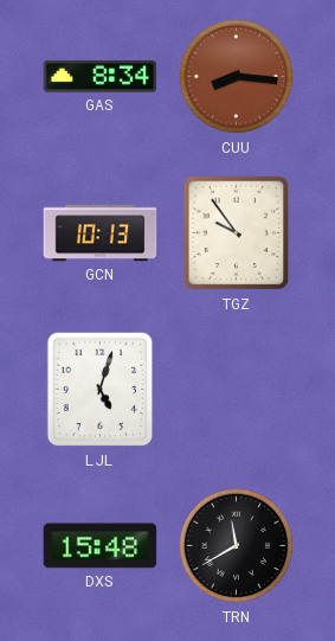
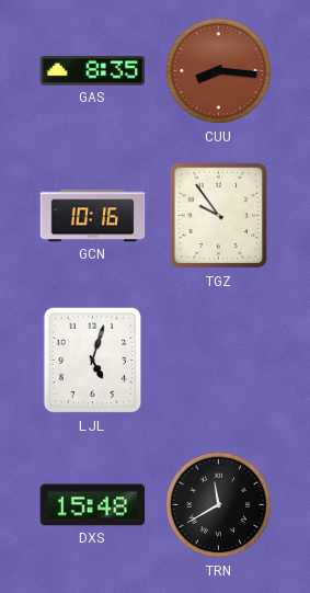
GAS: 8:34 -> 8:35 (93, 71)
GCN: 10:13 -> 10:16 (93, 216)
